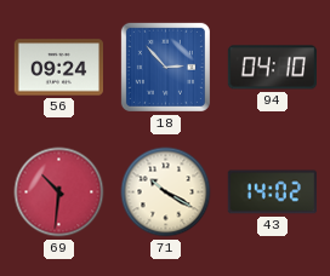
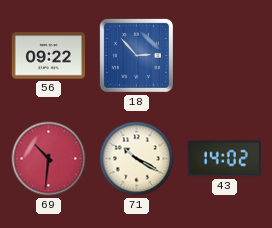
56: 09:24 -> 09:22 (48, 56)
94: 04:10 -> none (272, 68)
